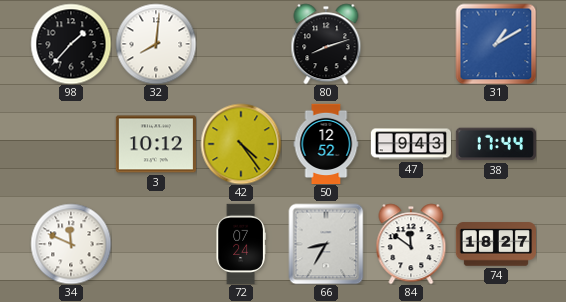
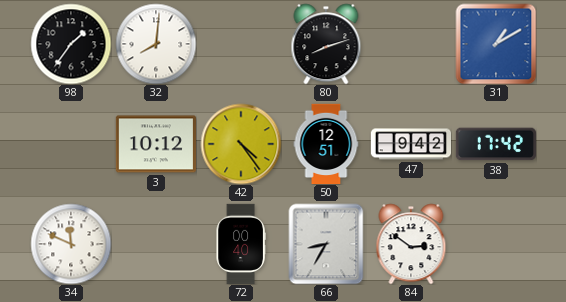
98: 1:37 -> 1:36 (71, 44)
50: 12:52 -> 12:51 (326, 143)
47: 9:43 -> 9:42 (411, 144)
38: 17:44 -> 17:42 (495, 144)
72: 07:24 -> 00:40 (241, 244)
84: 11:51 -> 2:51 (411, 244)
74: 18:27 -> none (495, 244)
